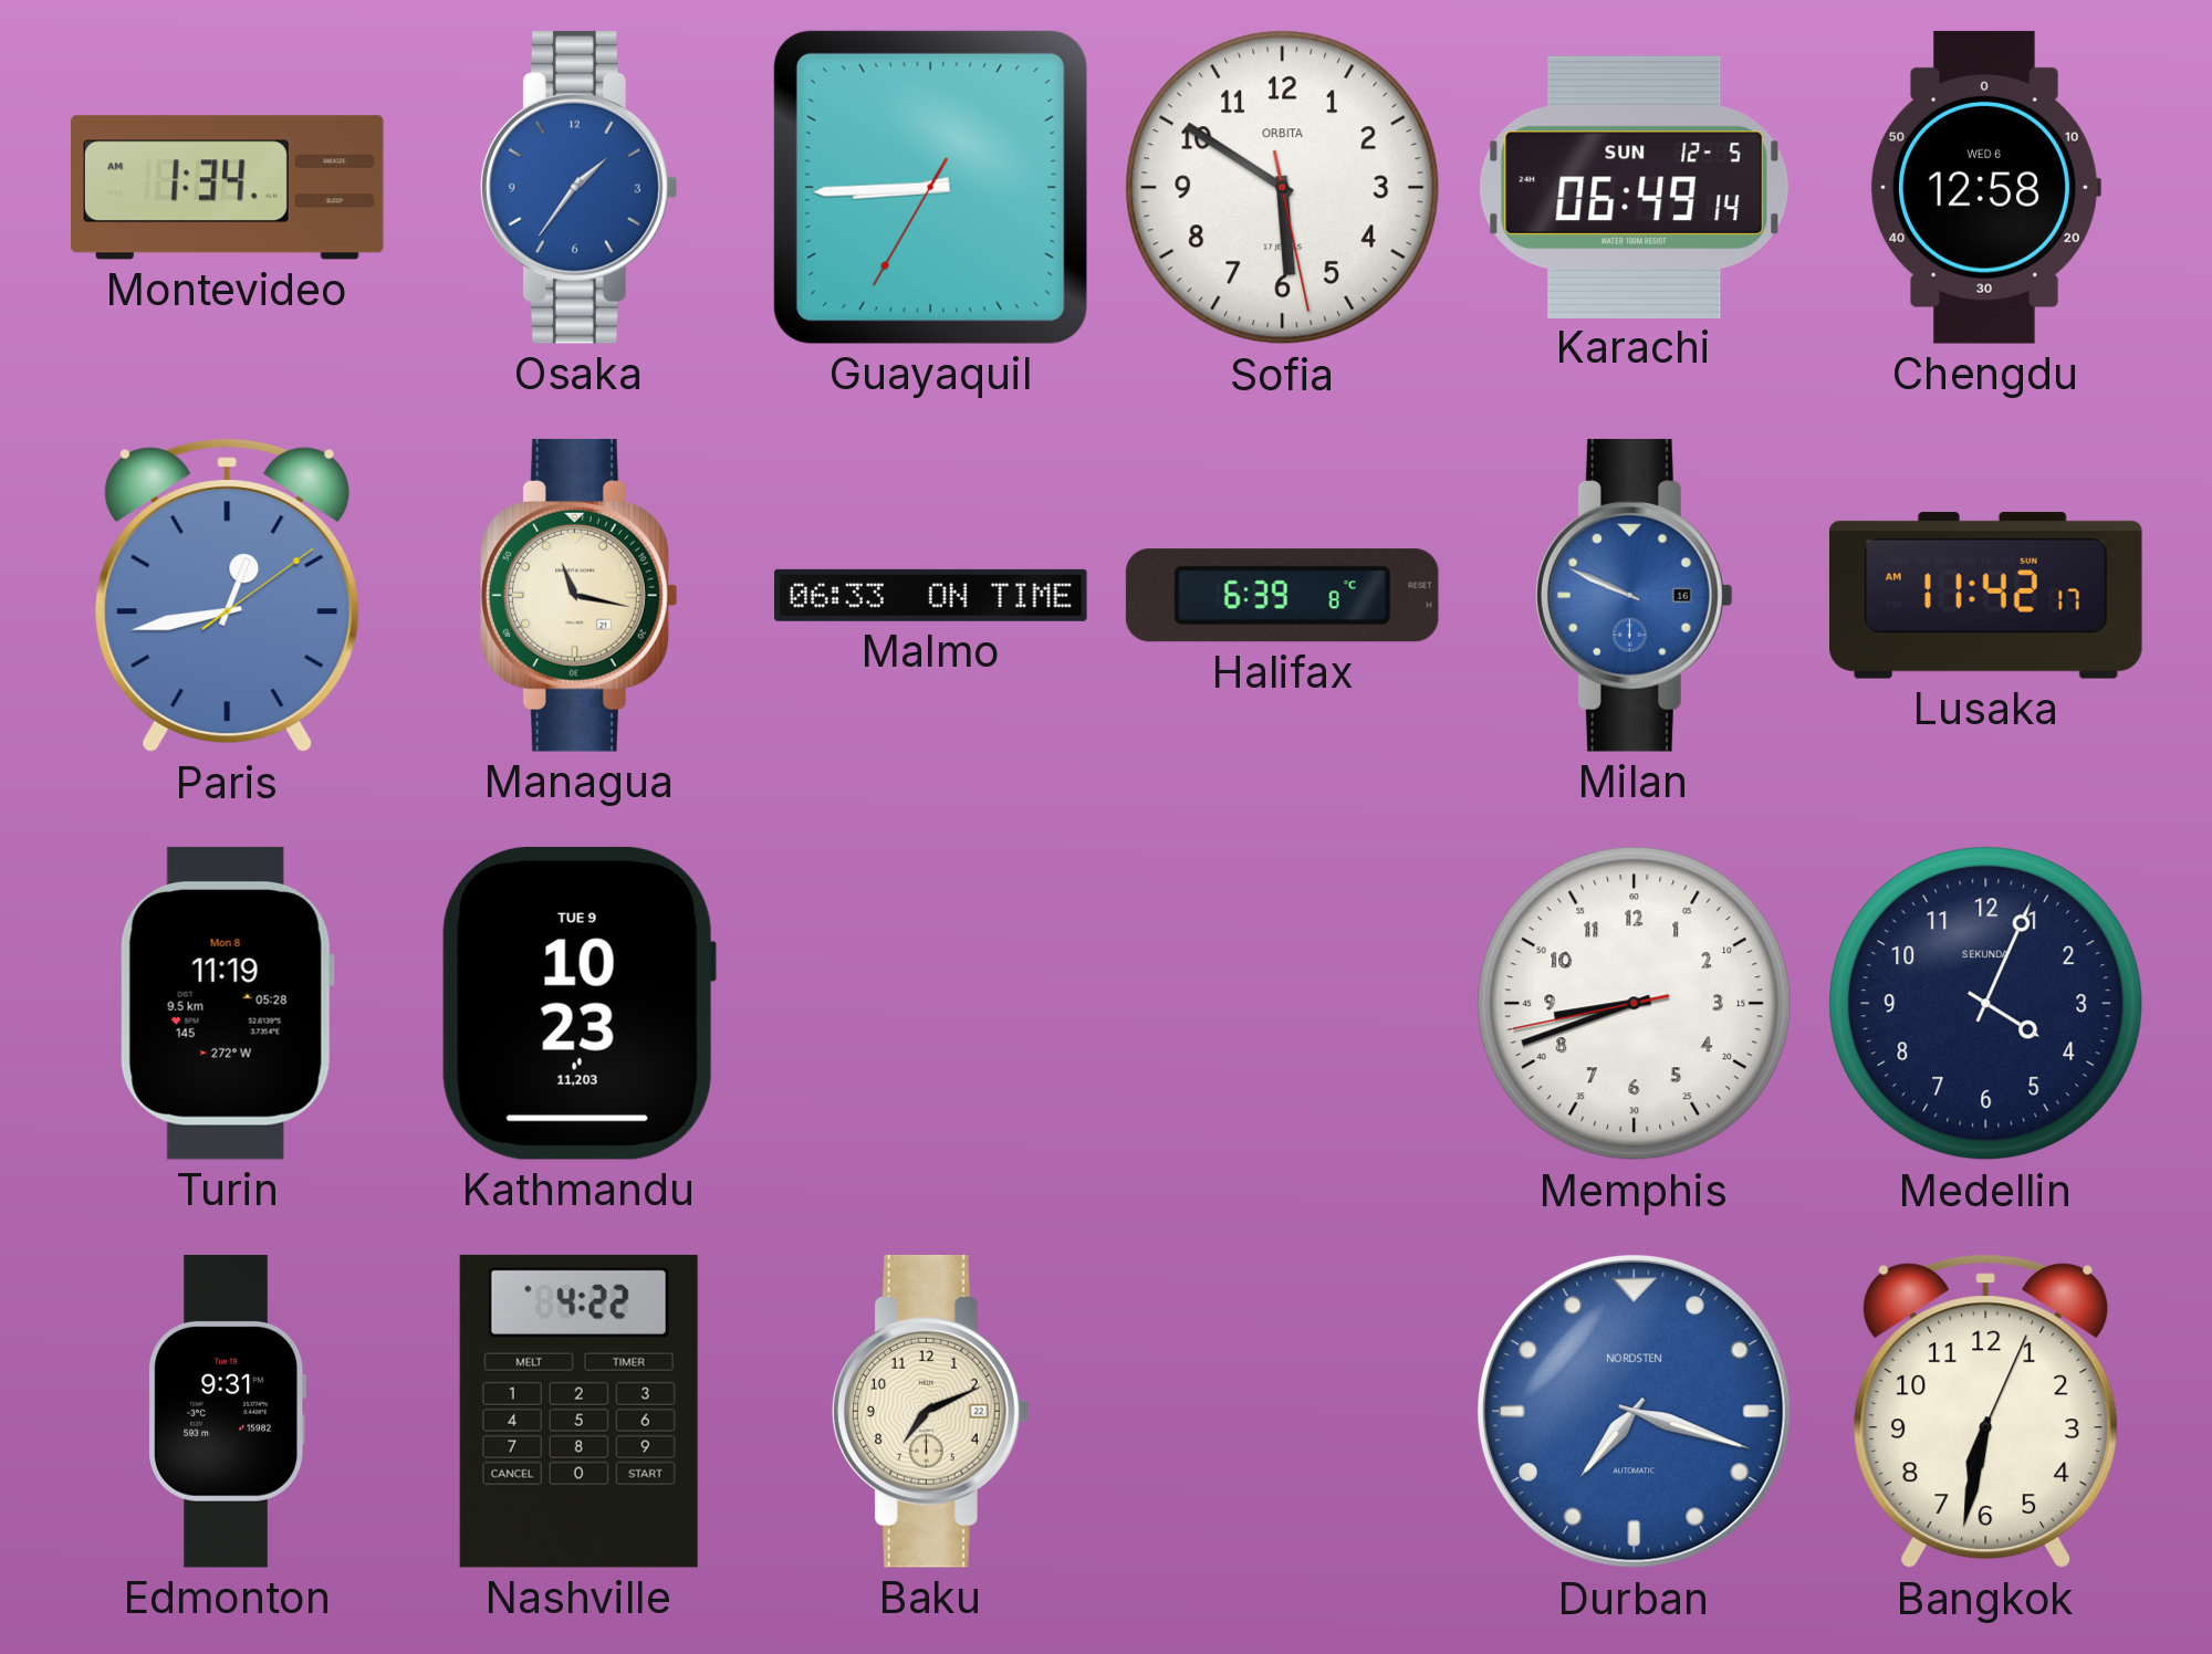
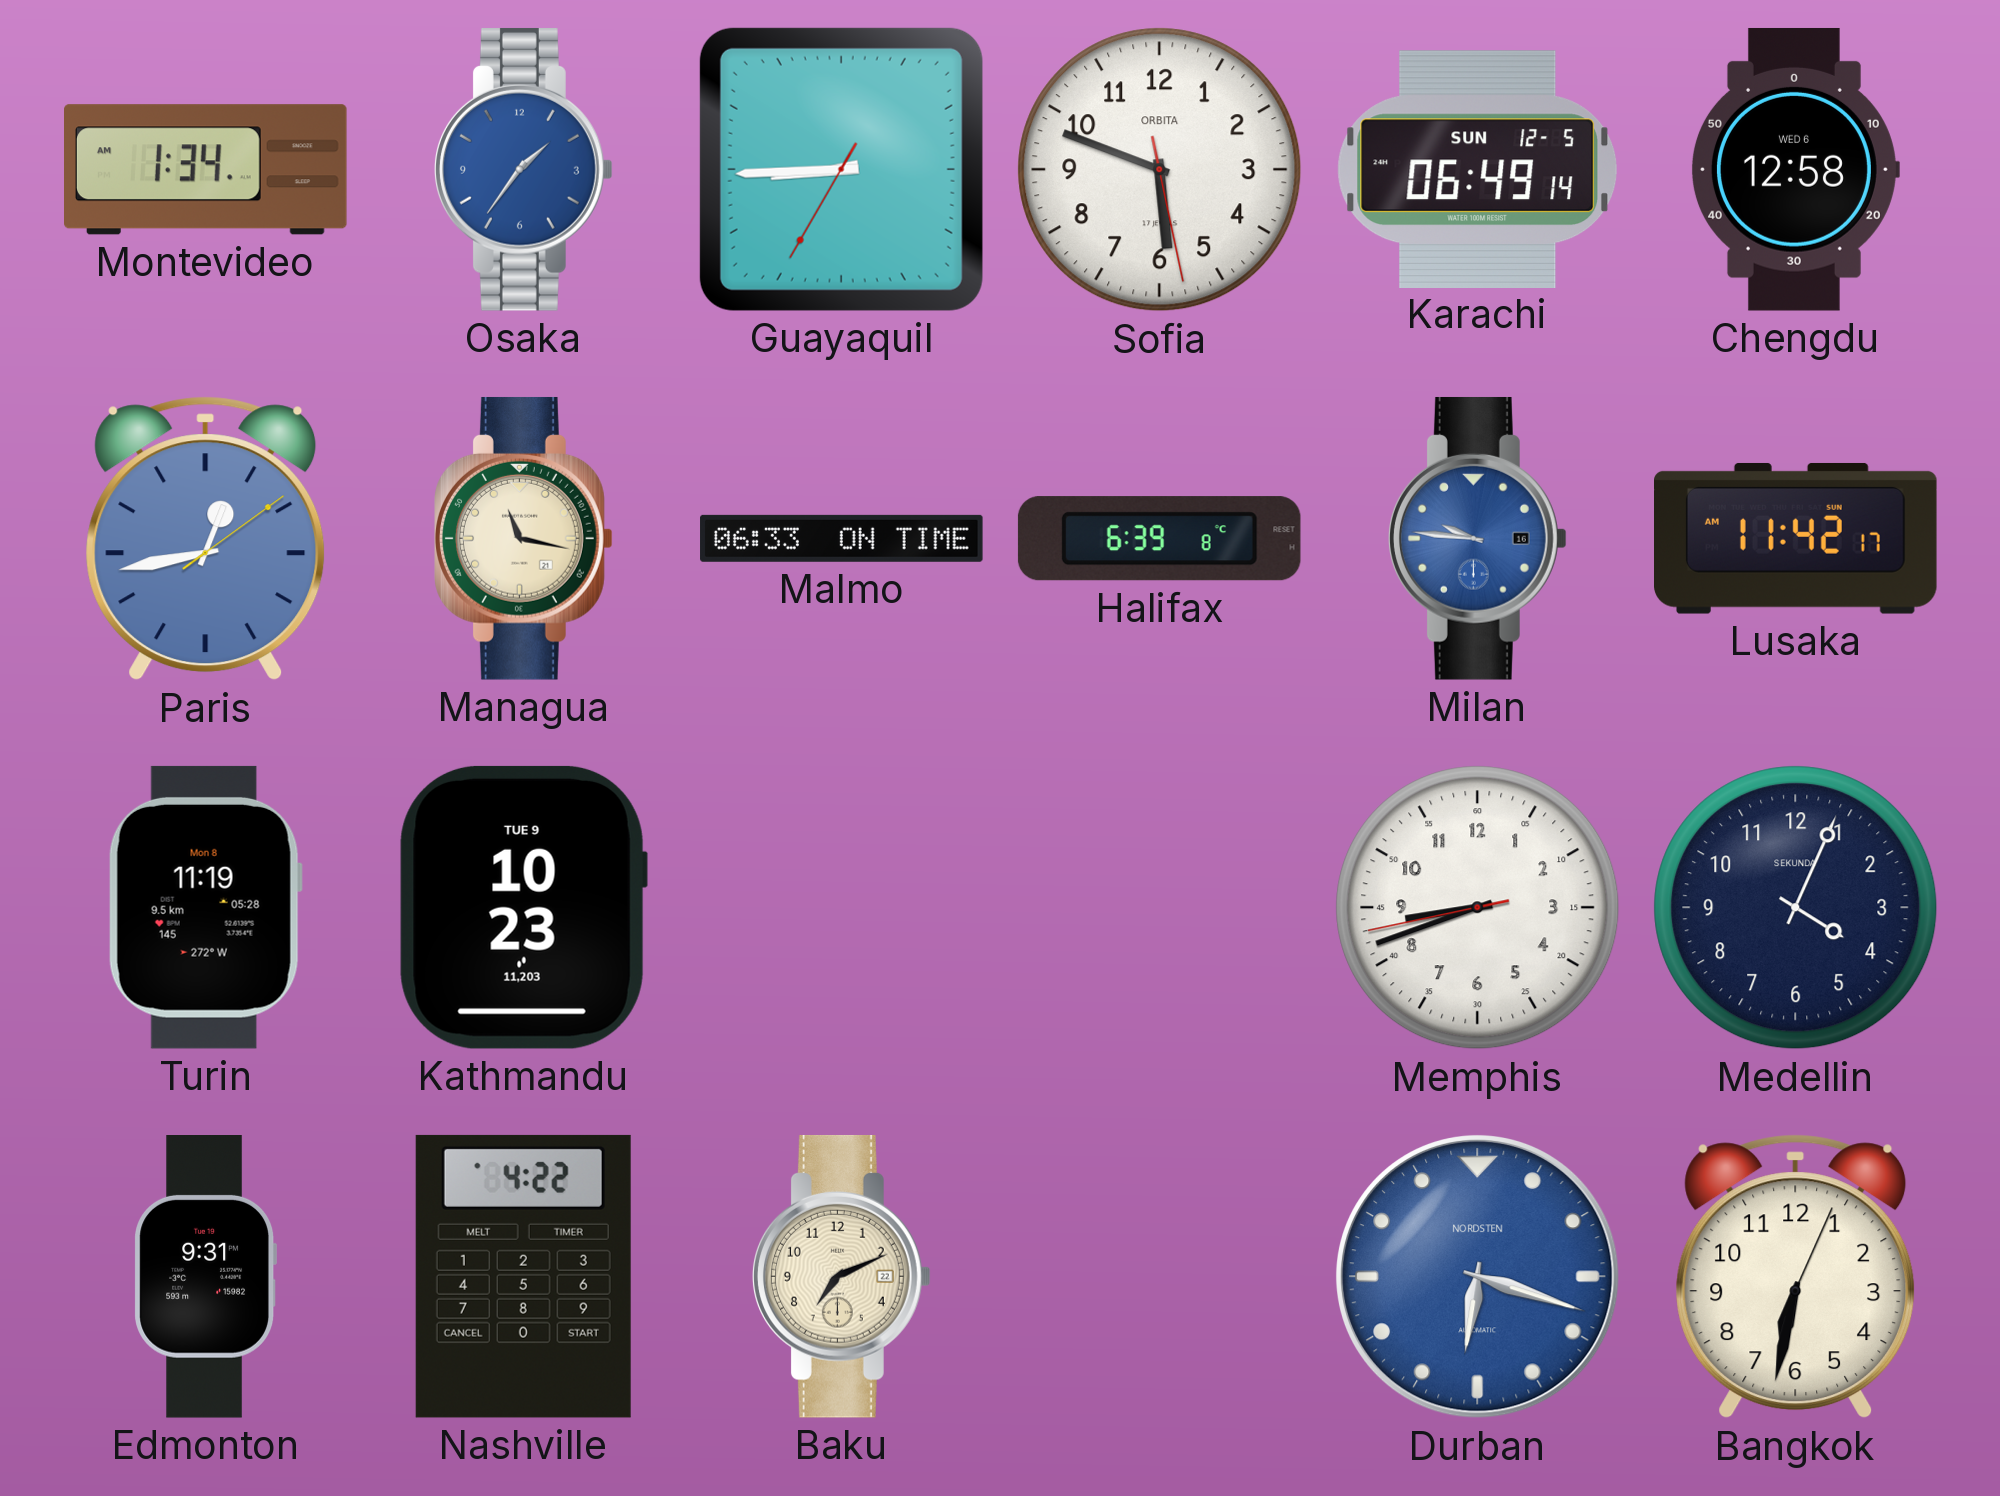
Sofia: 5:50 -> 5:48 (1160, 170)
Milan: 9:49 -> 9:46 (1478, 538)
Durban: 7:18 -> 6:18 (1477, 1276)
